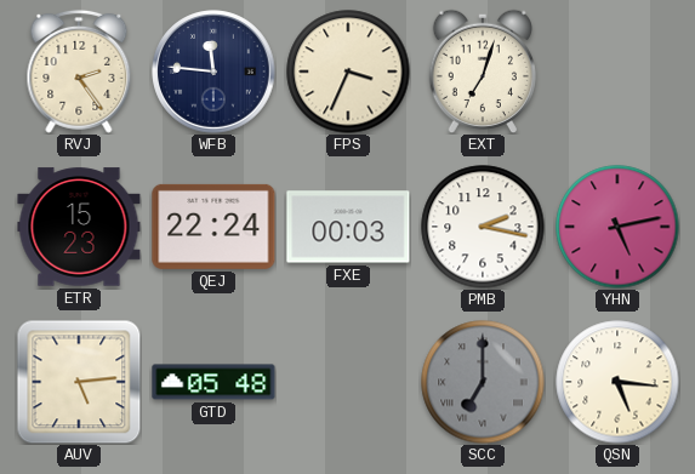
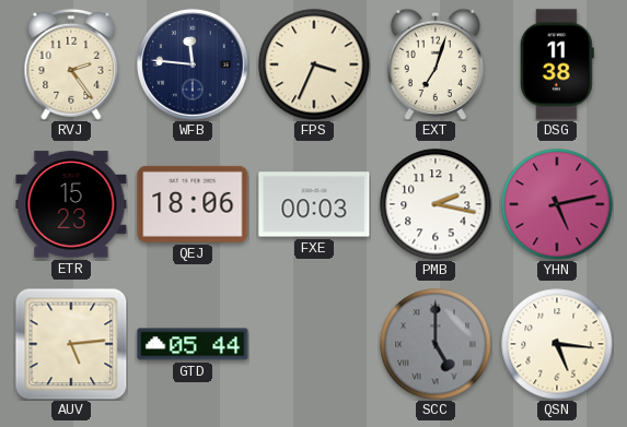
DSG: none -> 11:38 (557, 64)
QEJ: 22:24 -> 18:06 (193, 204)
GTD: 05:48 -> 05:44 (193, 344)
SCC: 7:00 -> 5:00 (436, 344)
